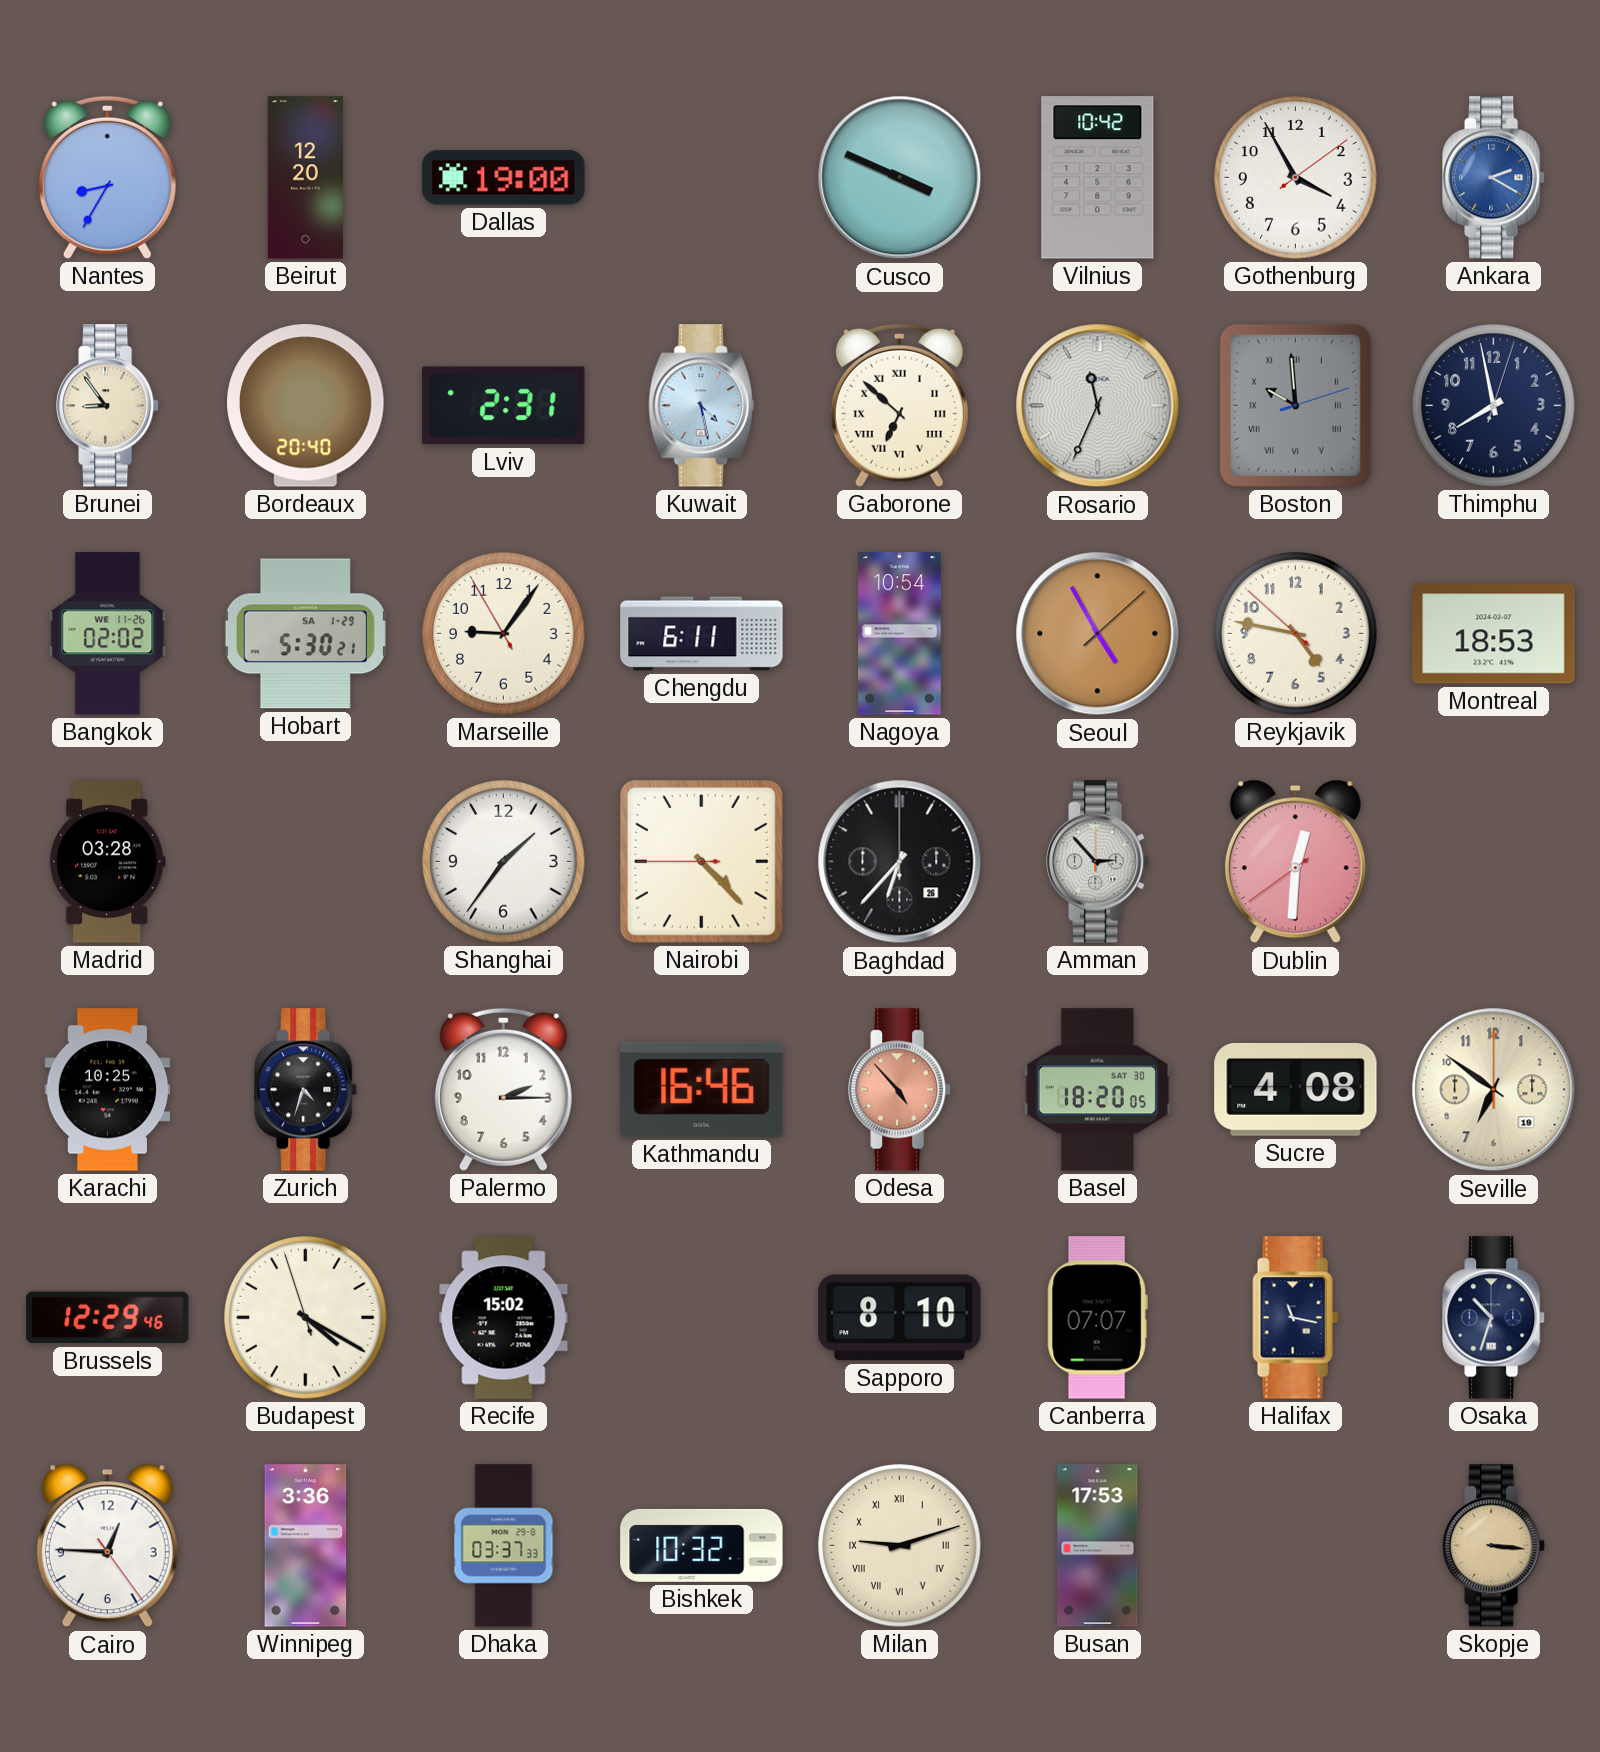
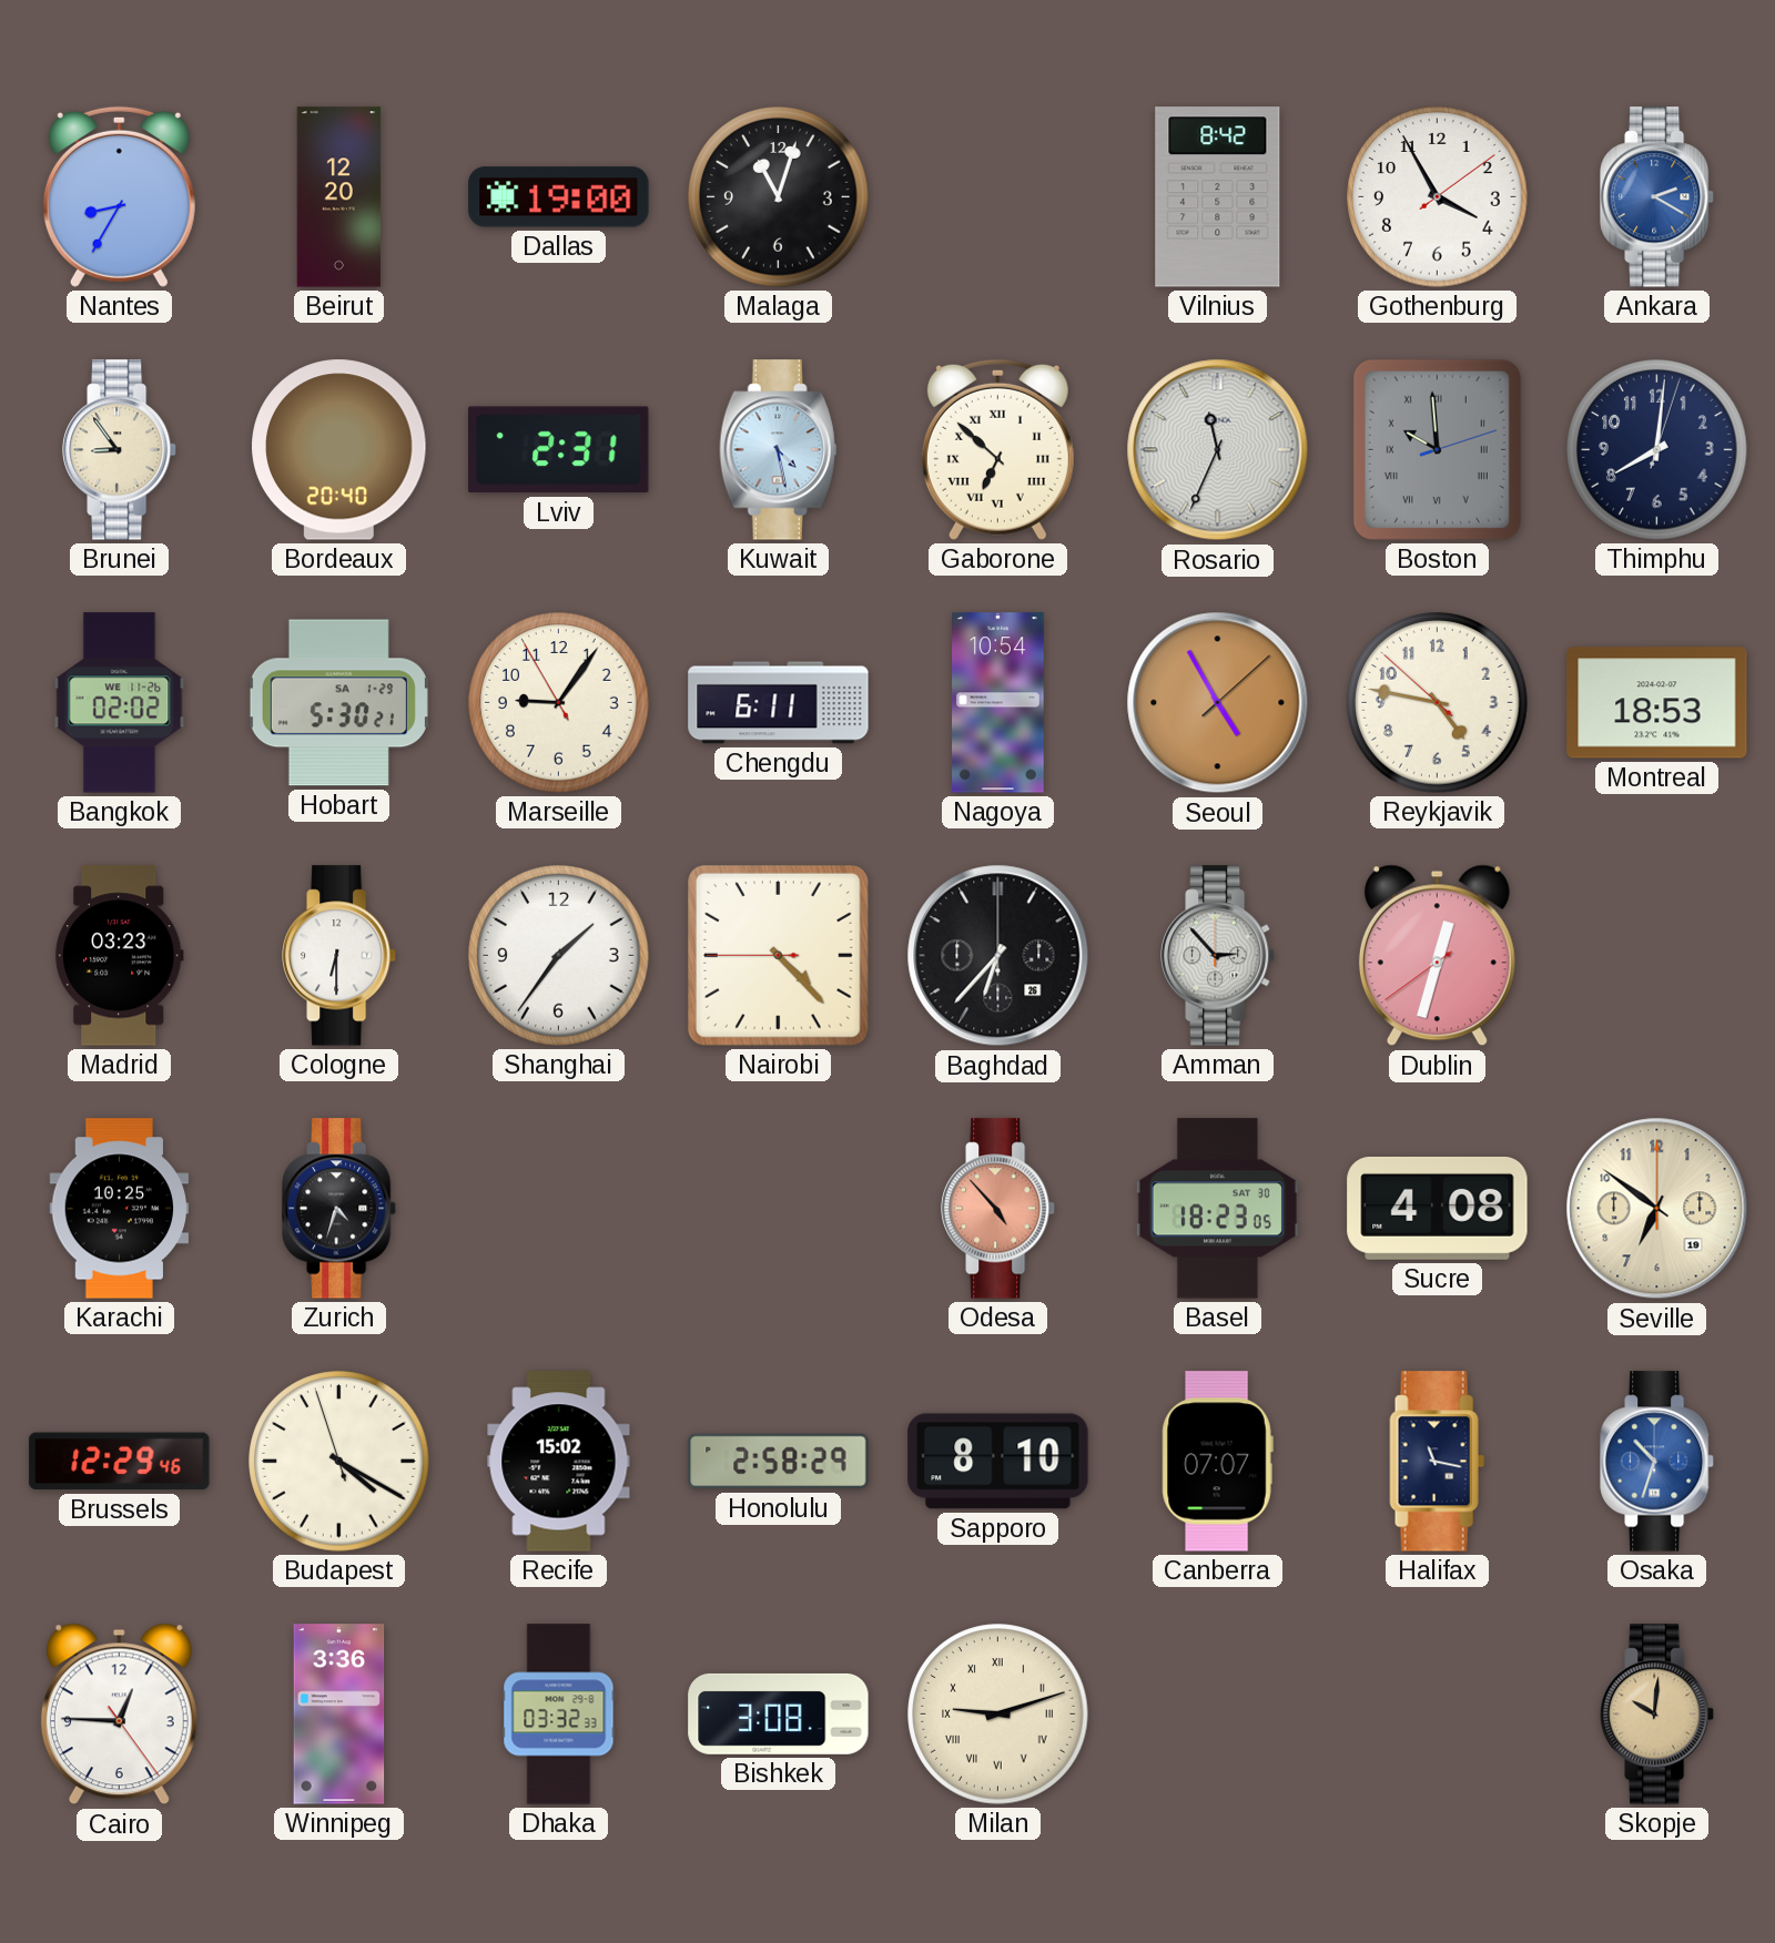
Malaga: none -> 11:03 (779, 197)
Cusco: 3:49 -> none (900, 178)
Vilnius: 10:42 -> 8:42 (1218, 197)
Thimphu: 7:58 -> 8:01 (1657, 450)
Madrid: 03:28 -> 03:23 (119, 956)
Cologne: none -> 6:30 (341, 956)
Dublin: 12:30 -> 12:32 (1437, 956)
Palermo: 2:15 -> none (503, 1089)
Kathmandu: 16:46 -> none (702, 1089)
Basel: 18:20 -> 18:23 (1217, 1209)
Honolulu: none -> 2:58 (779, 1462)
Osaka dial: navy -> blue (1659, 1462)
Dhaka: 03:37 -> 03:32 (559, 1715)
Bishkek: 10:32 -> 3:08 (779, 1713)
Busan: 17:53 -> none (1098, 1546)
Skopje: 3:16 -> 10:01 (1659, 1715)
